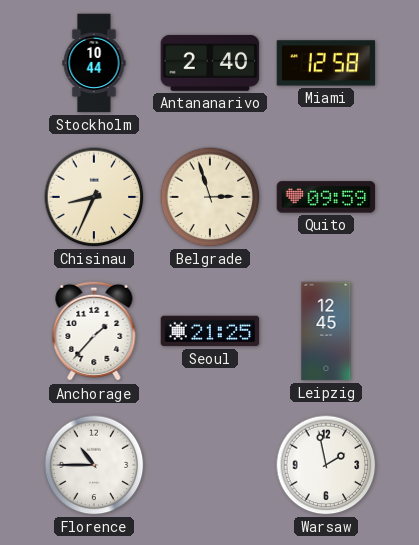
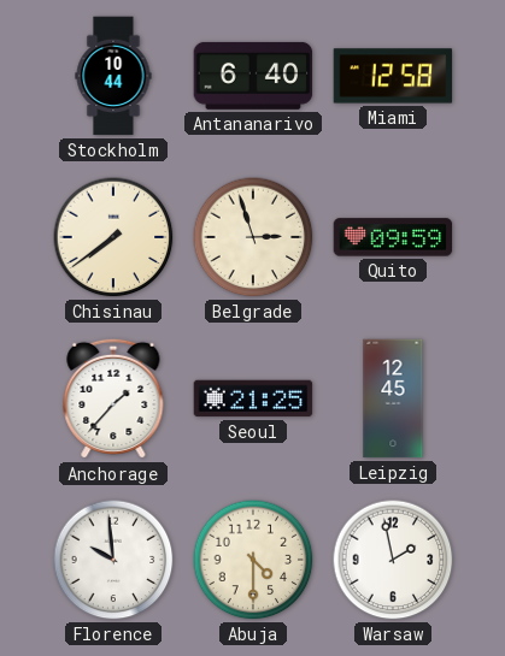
Antananarivo: 2:40 -> 6:40 (253, 76)
Chisinau: 8:34 -> 7:39 (113, 237)
Florence: 10:45 -> 9:59 (113, 560)
Abuja: none -> 4:30 (253, 560)
